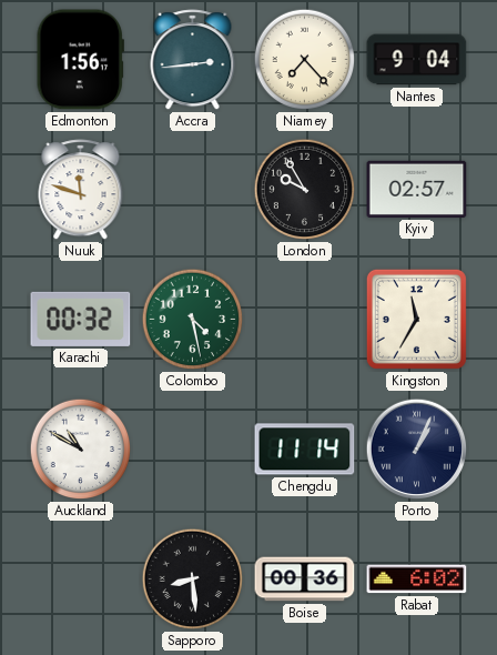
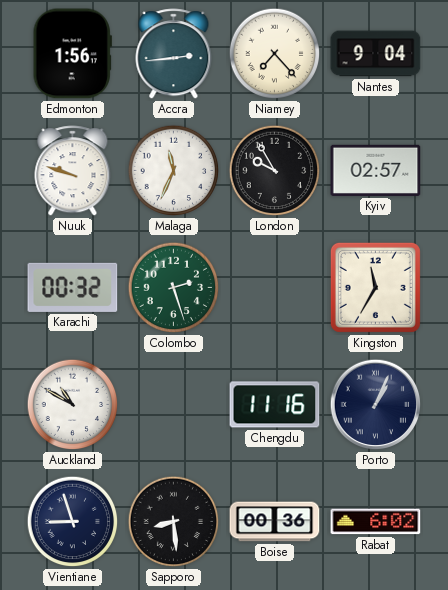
Nuuk: 11:48 -> 9:48 (73, 171)
Malaga: none -> 11:34 (174, 171)
Colombo: 4:28 -> 2:27 (174, 288)
Chengdu: 11:14 -> 11:16 (275, 405)
Vientiane: none -> 8:57 (73, 522)
